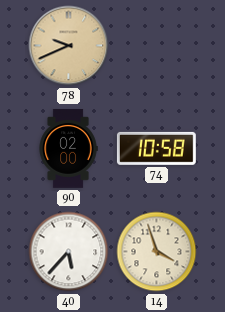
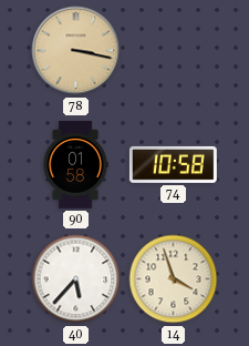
78: 9:41 -> 3:17 (76, 51)
90: 02:00 -> 01:58 (75, 165)
